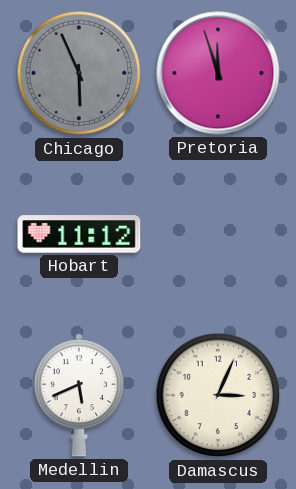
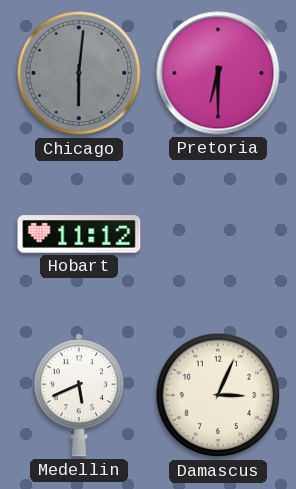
Chicago: 5:56 -> 6:01 (79, 73)
Pretoria: 11:57 -> 6:30 (218, 73)
